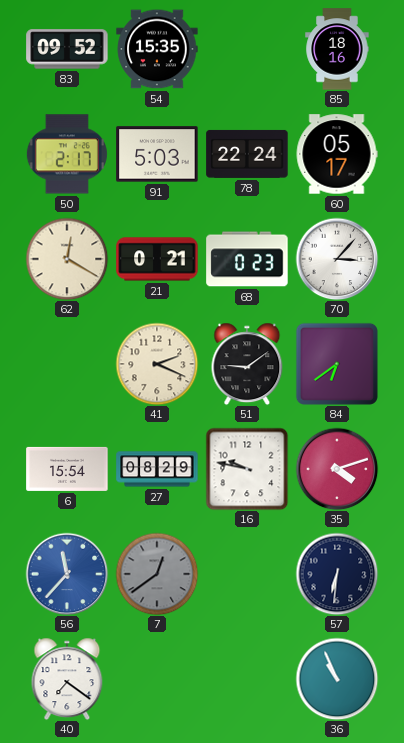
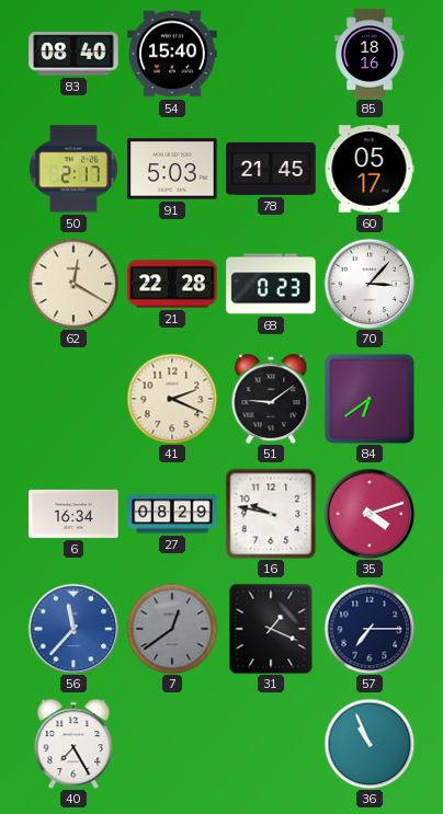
83: 09:52 -> 08:40 (73, 54)
54: 15:35 -> 15:40 (172, 54)
78: 22:24 -> 21:45 (271, 169)
21: 0:21 -> 22:28 (172, 284)
6: 15:54 -> 16:34 (73, 514)
31: none -> 1:19 (271, 629)
57: 6:31 -> 7:15 (370, 629)
40: 7:21 -> 7:25 (73, 744)
